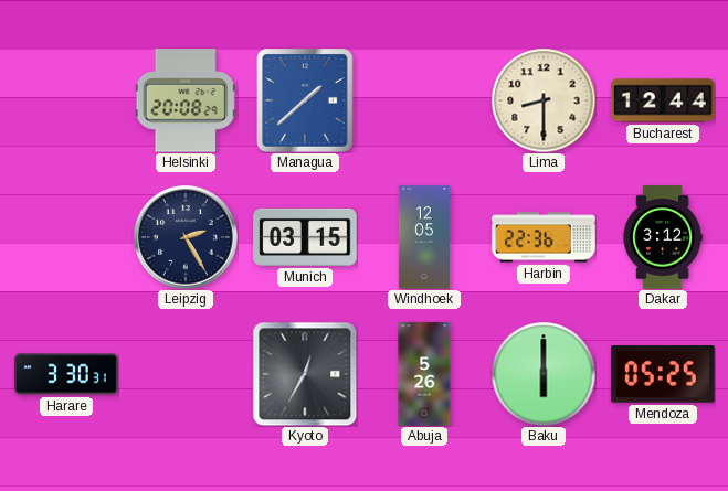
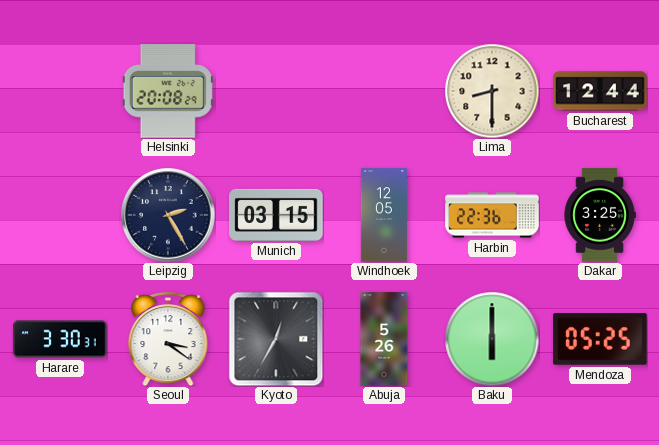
Managua: 1:38 -> none (305, 100)
Dakar: 3:12 -> 3:25 (600, 215)
Seoul: none -> 3:21 (168, 339)
